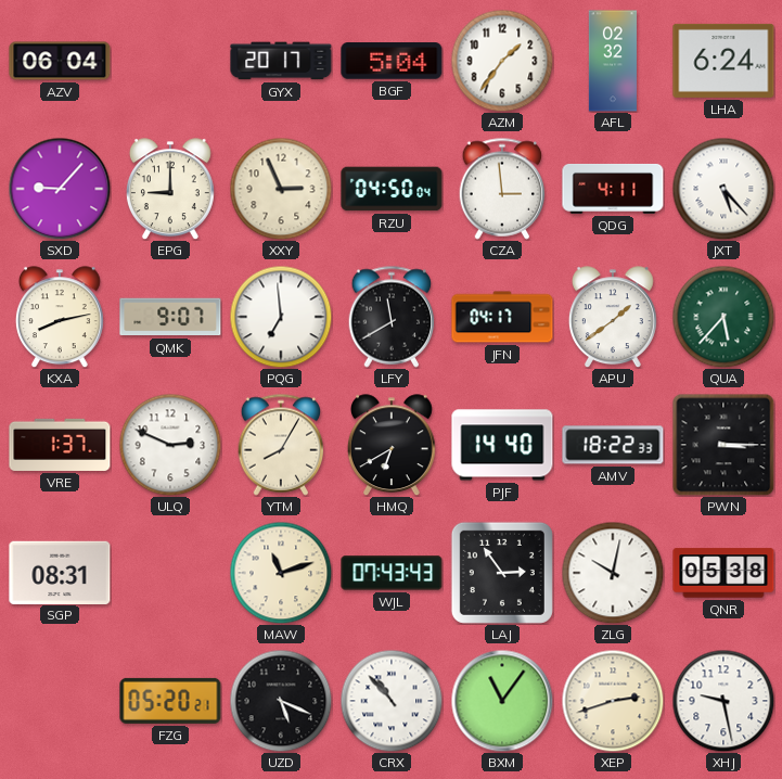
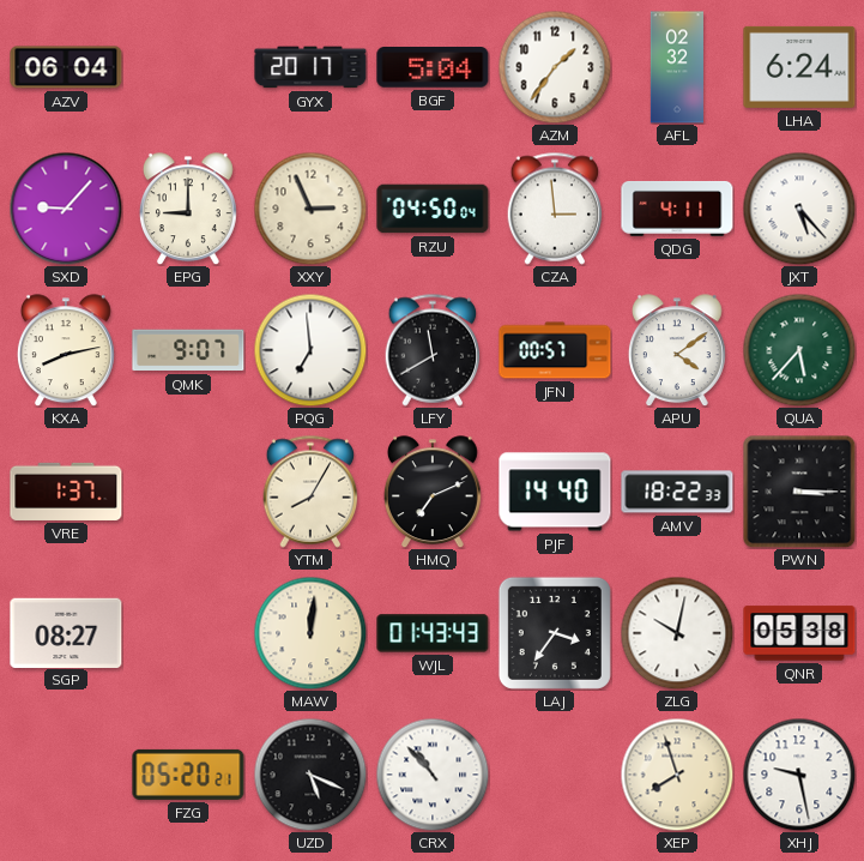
JFN: 04:17 -> 00:57 (555, 350)
APU: 1:39 -> 4:09 (677, 350)
ULQ: 2:49 -> none (170, 445)
HMQ: 6:40 -> 7:11 (433, 492)
SGP: 08:31 -> 08:27 (66, 632)
MAW: 11:12 -> 12:01 (310, 633)
WJL: 07:43 -> 01:43 (433, 633)
LAJ: 2:54 -> 3:36 (555, 633)
BXM: 11:06 -> none (502, 701)
XEP: 2:42 -> 7:57 (677, 775)
